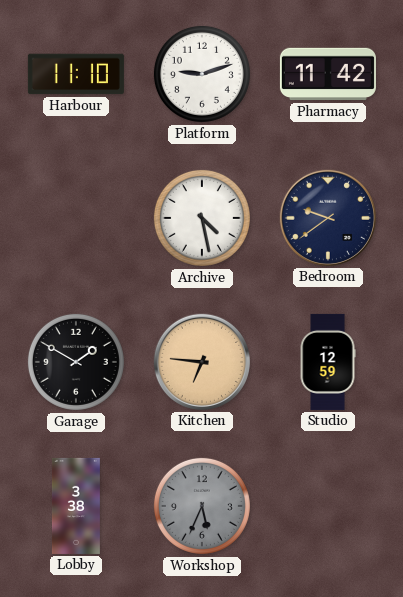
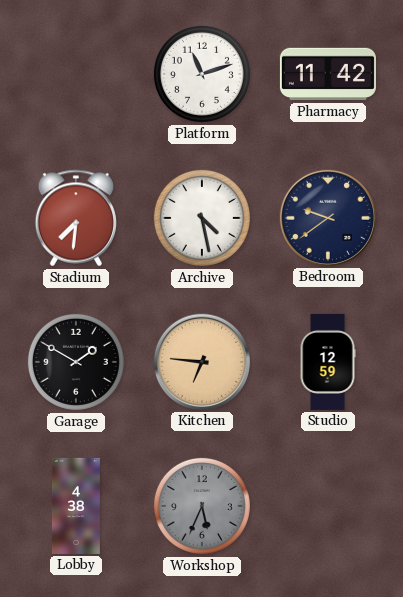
Harbour: 11:10 -> none (76, 74)
Platform: 9:12 -> 11:12 (202, 74)
Stadium: none -> 7:31 (75, 218)
Lobby: 3:38 -> 4:38 (76, 506)
